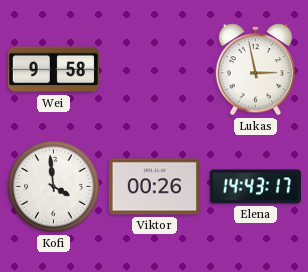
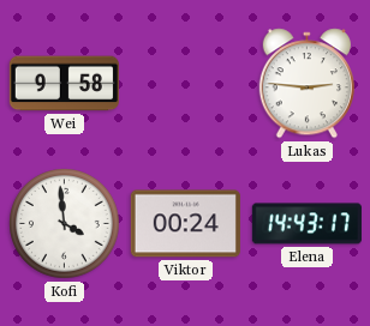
Lukas: 2:58 -> 2:46 (306, 84)
Viktor: 00:26 -> 00:24 (185, 224)
